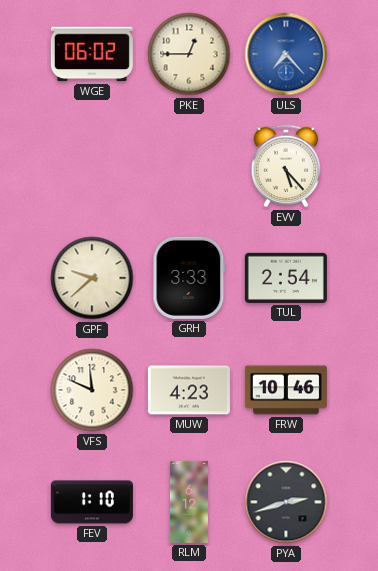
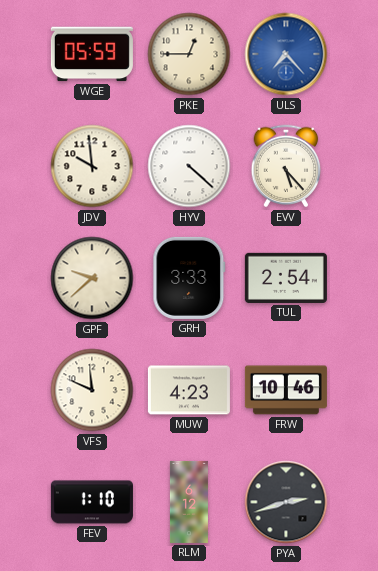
WGE: 06:02 -> 05:59 (92, 54)
JDV: none -> 9:59 (92, 166)
HYV: none -> 4:22 (189, 166)
